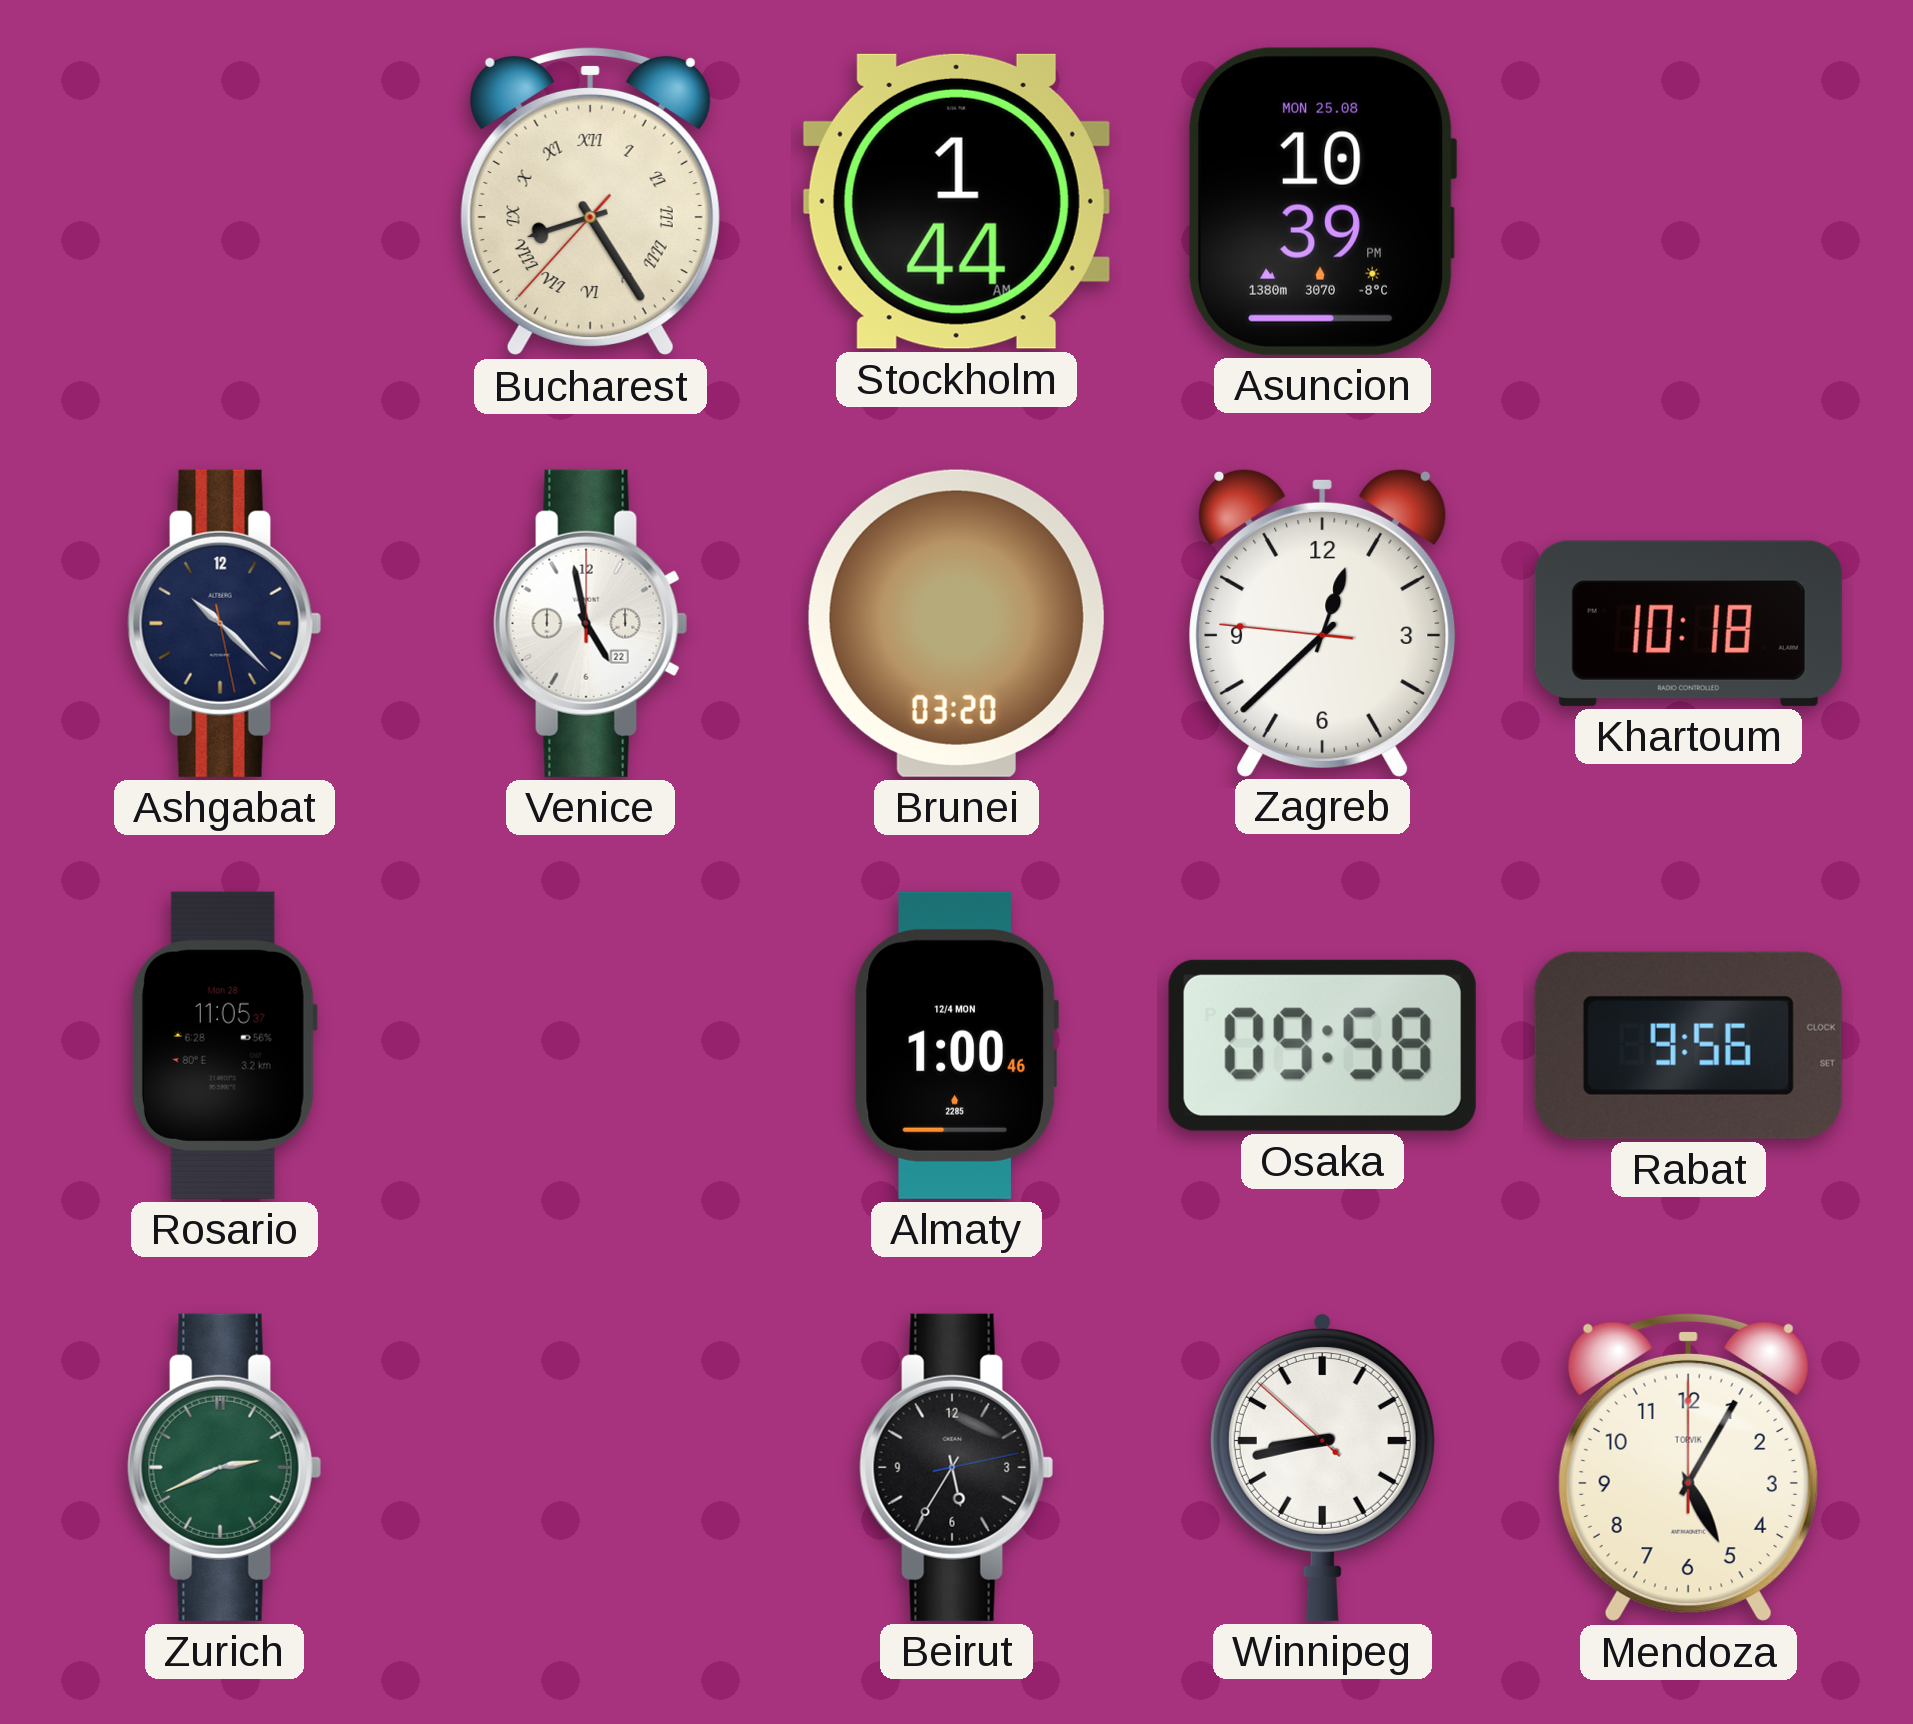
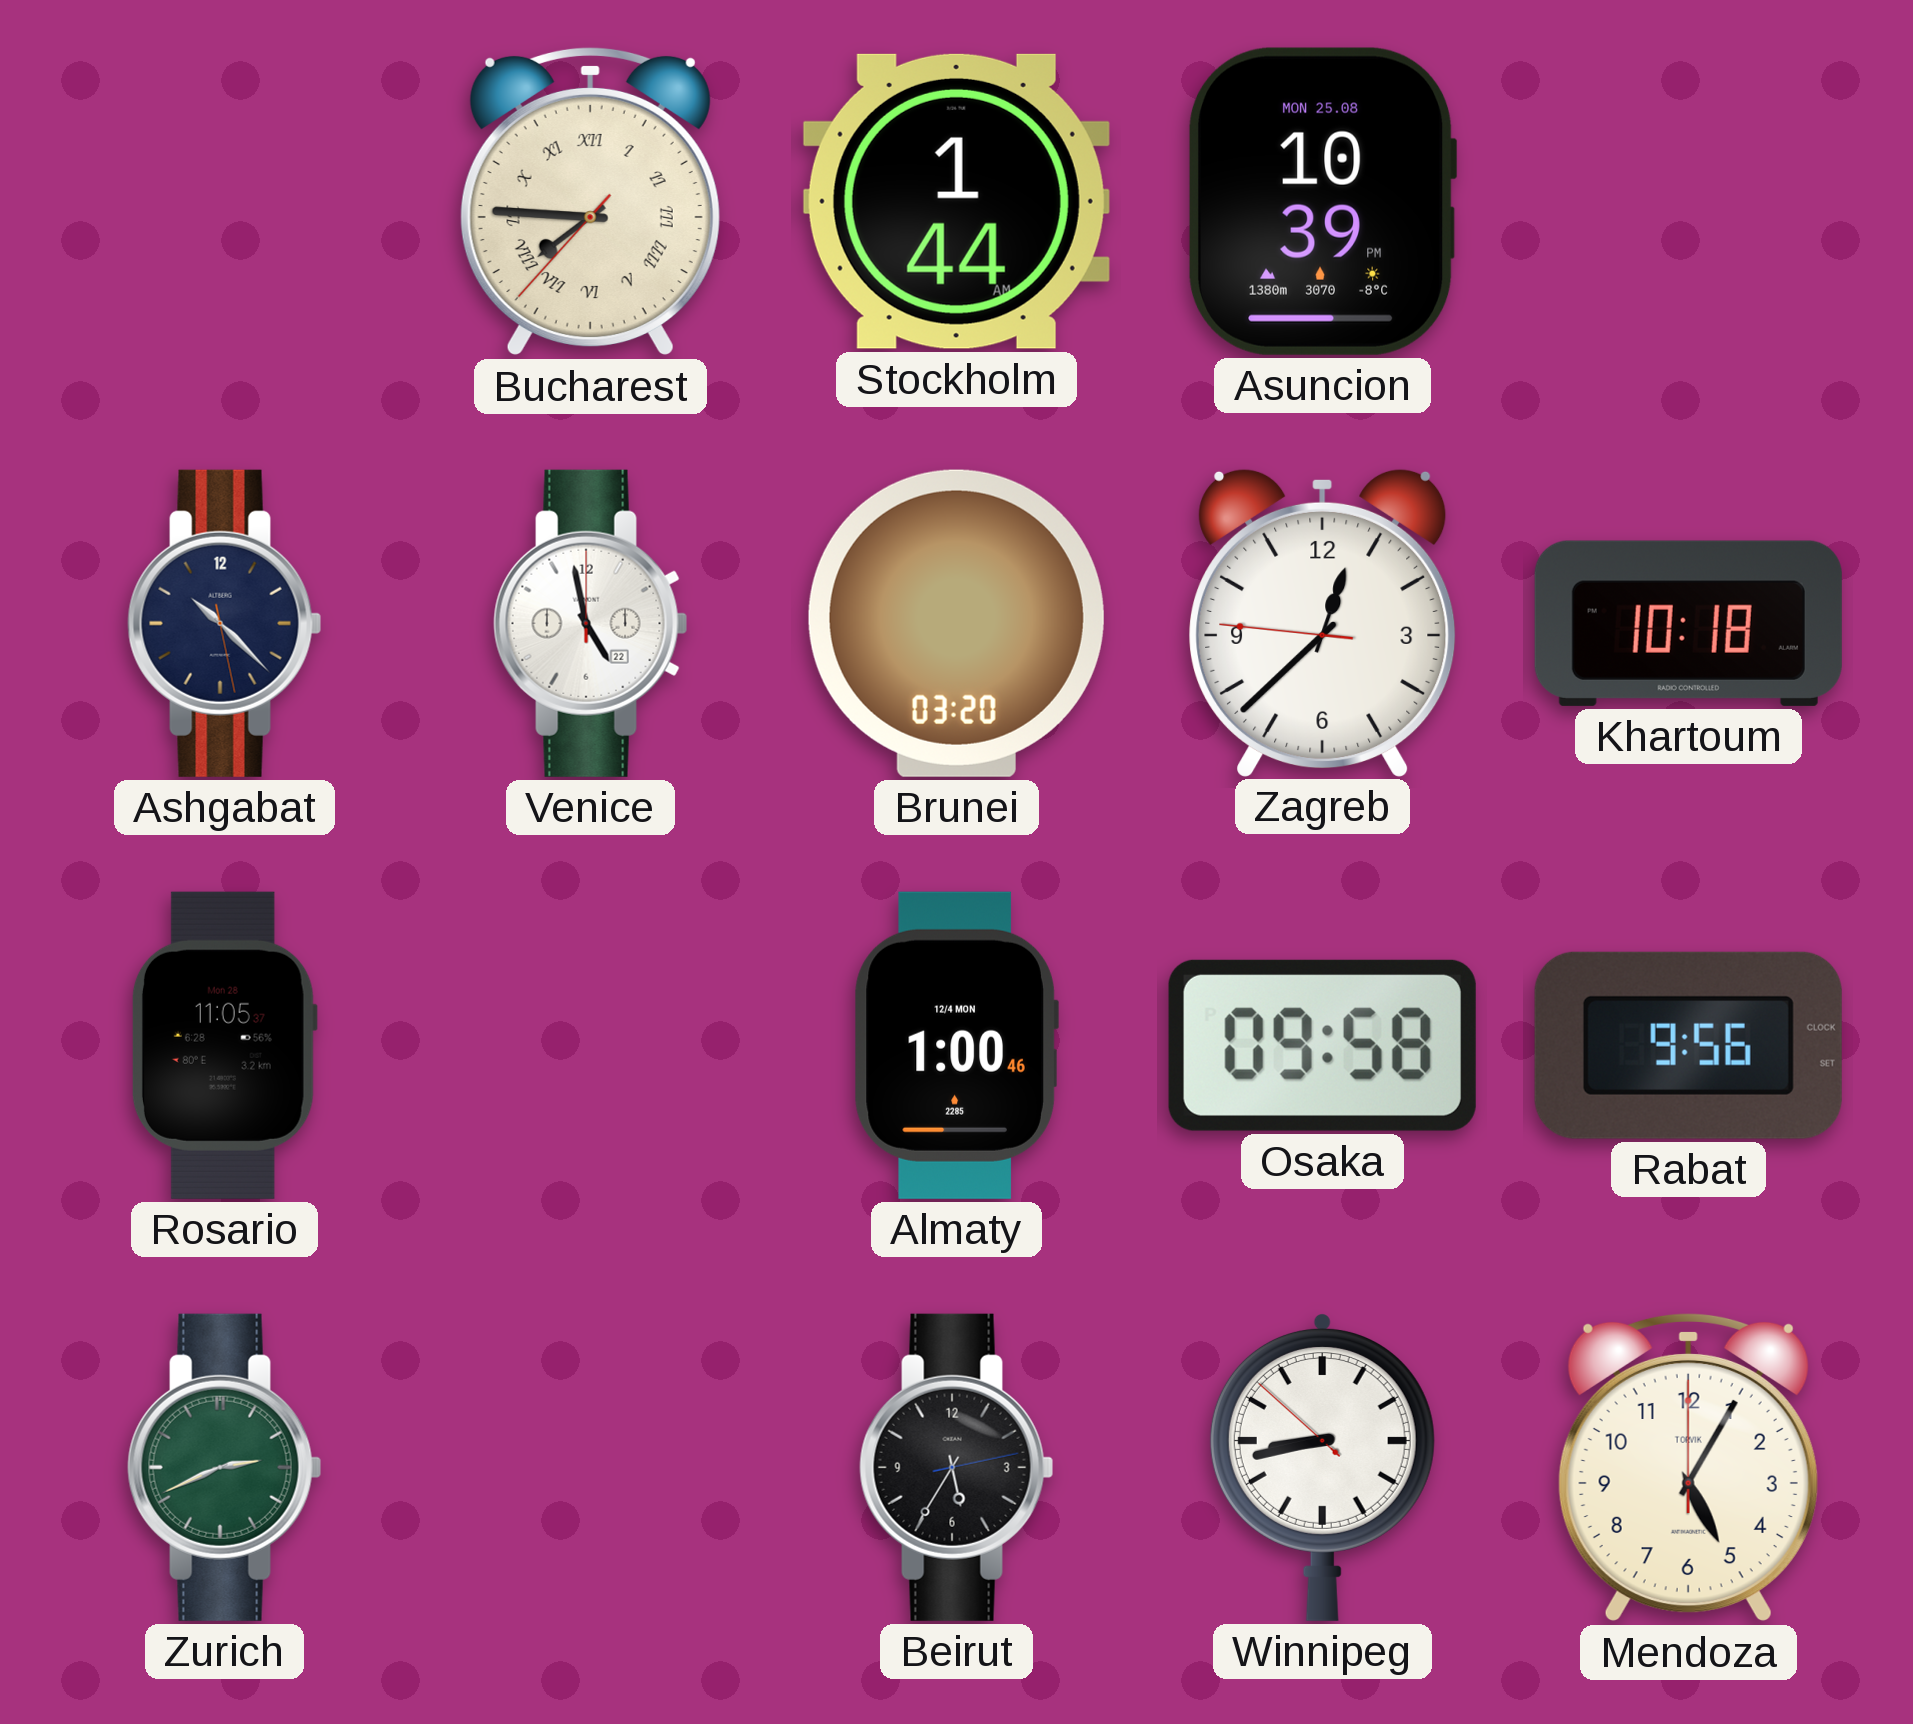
Bucharest: 8:24 -> 7:45 (590, 201)
